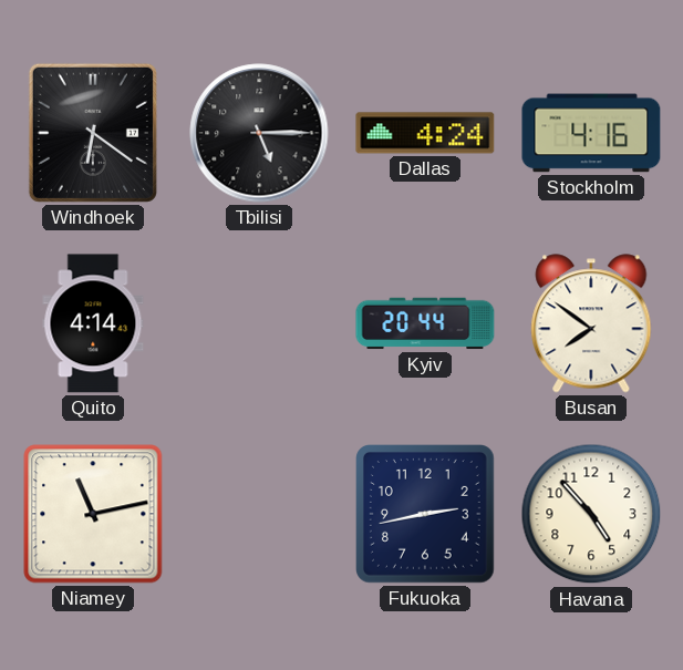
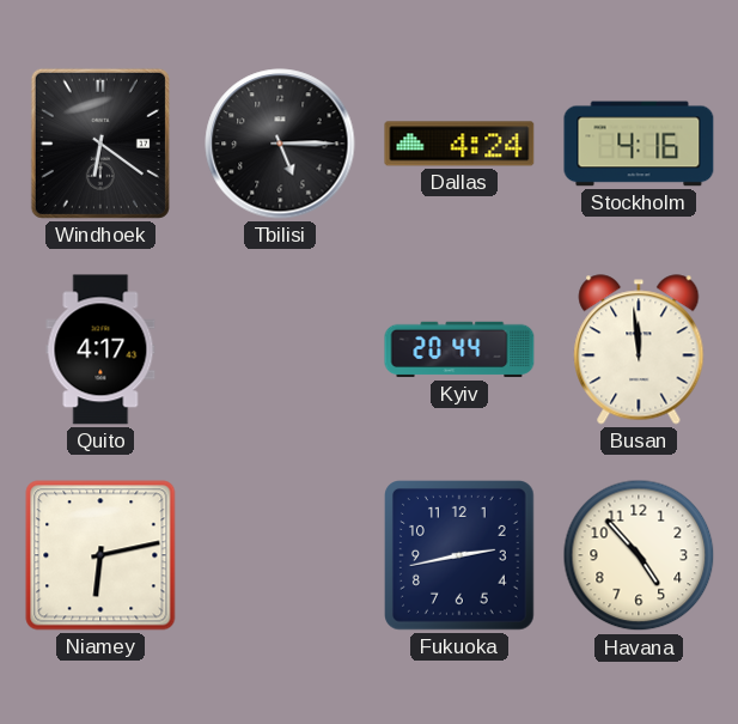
Quito: 4:14 -> 4:17 (100, 349)
Busan: 7:51 -> 11:59 (639, 349)
Niamey: 11:13 -> 6:13 (100, 555)
